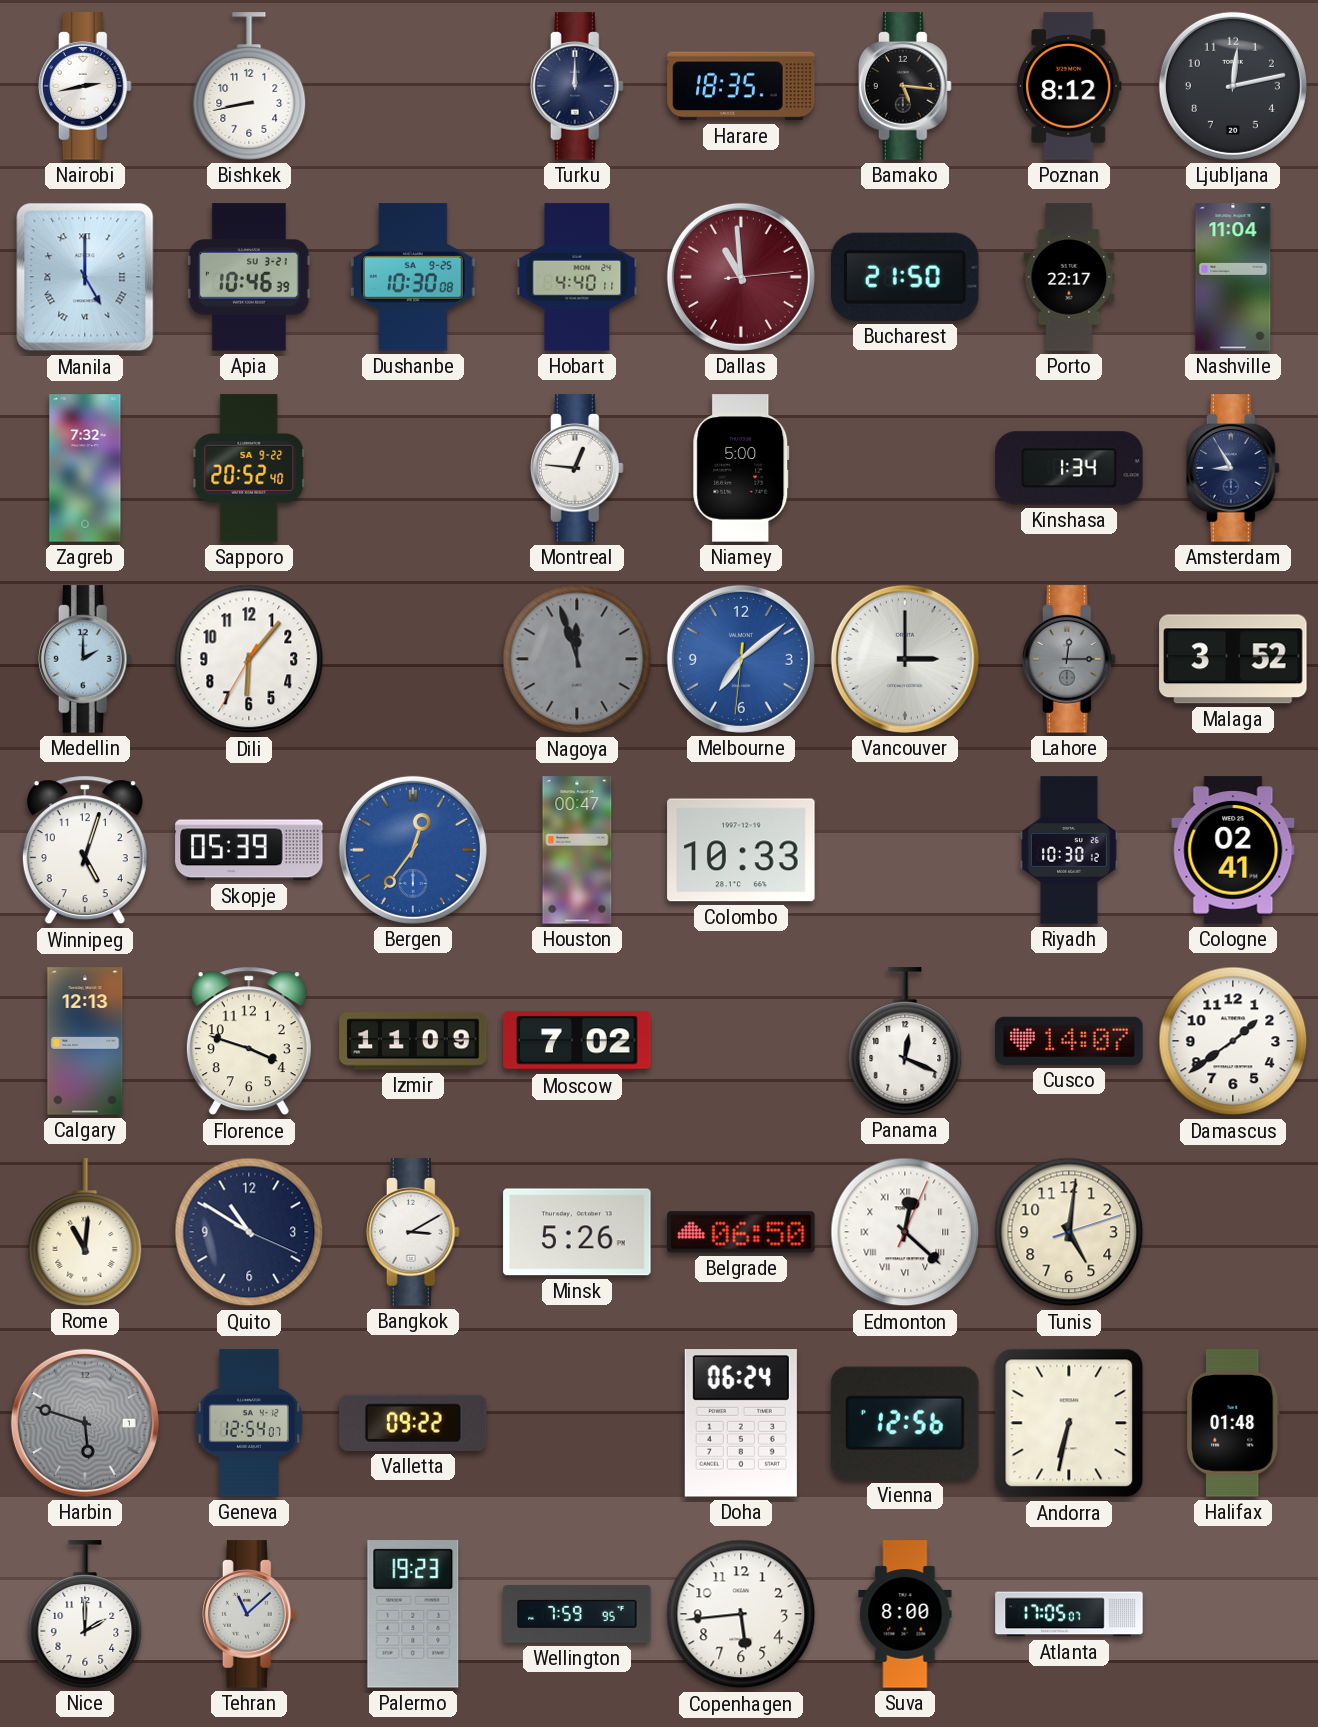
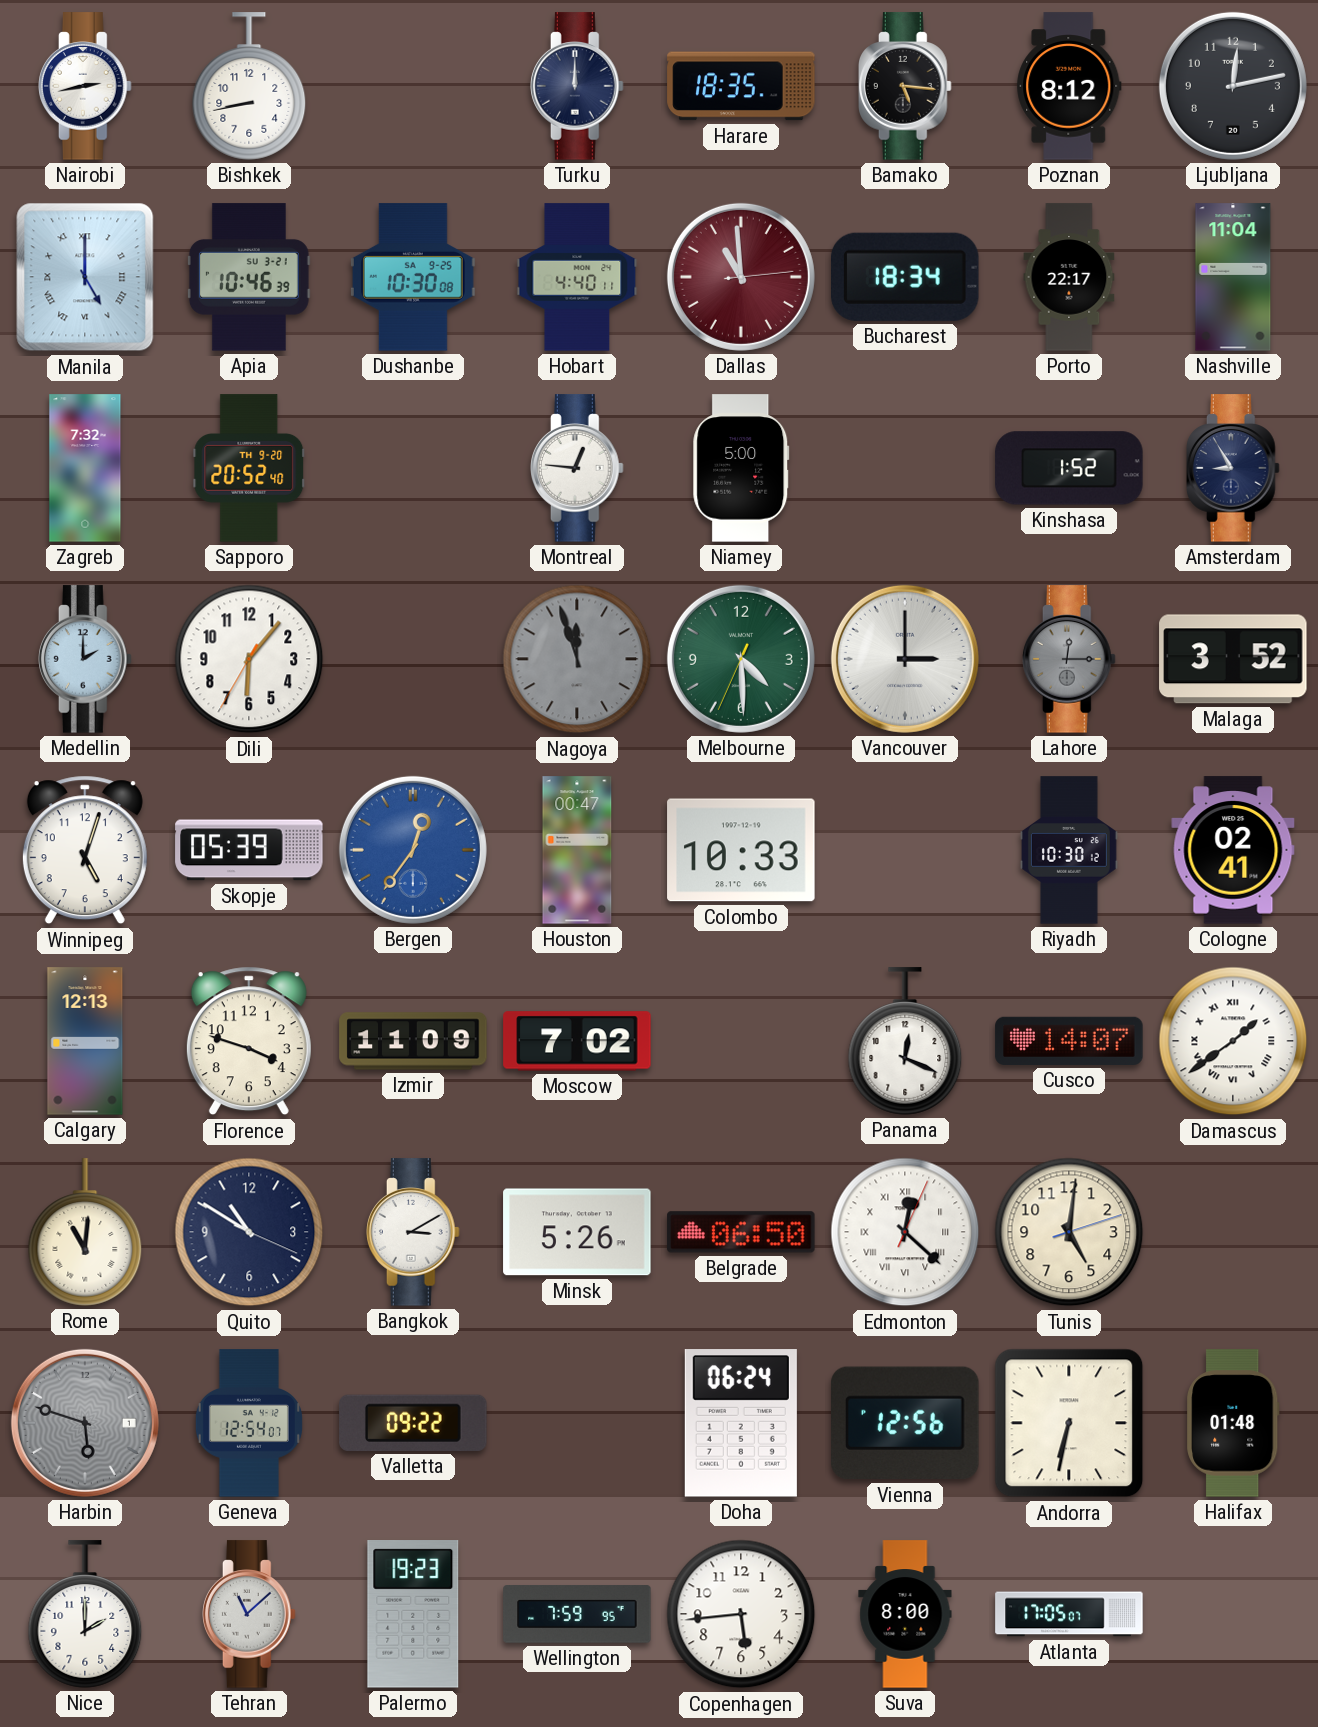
Bucharest: 21:50 -> 18:34 (906, 277)
Sapporo date: SA 9-22 -> TH 9-20 (249, 468)
Kinshasa: 1:34 -> 1:52 (1069, 468)
Melbourne: 7:08 -> 4:29 (741, 659)
Melbourne dial: blue -> green (741, 659)
Damascus numerals: Arabic -> Roman (1233, 1041)
